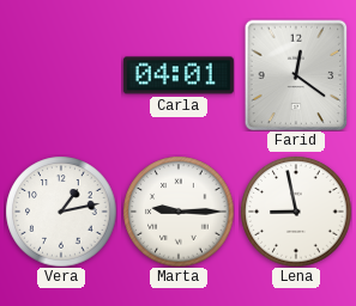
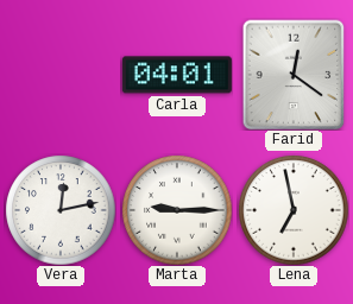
Vera: 1:13 -> 12:13 (61, 210)
Lena: 8:58 -> 6:58 (294, 210)
